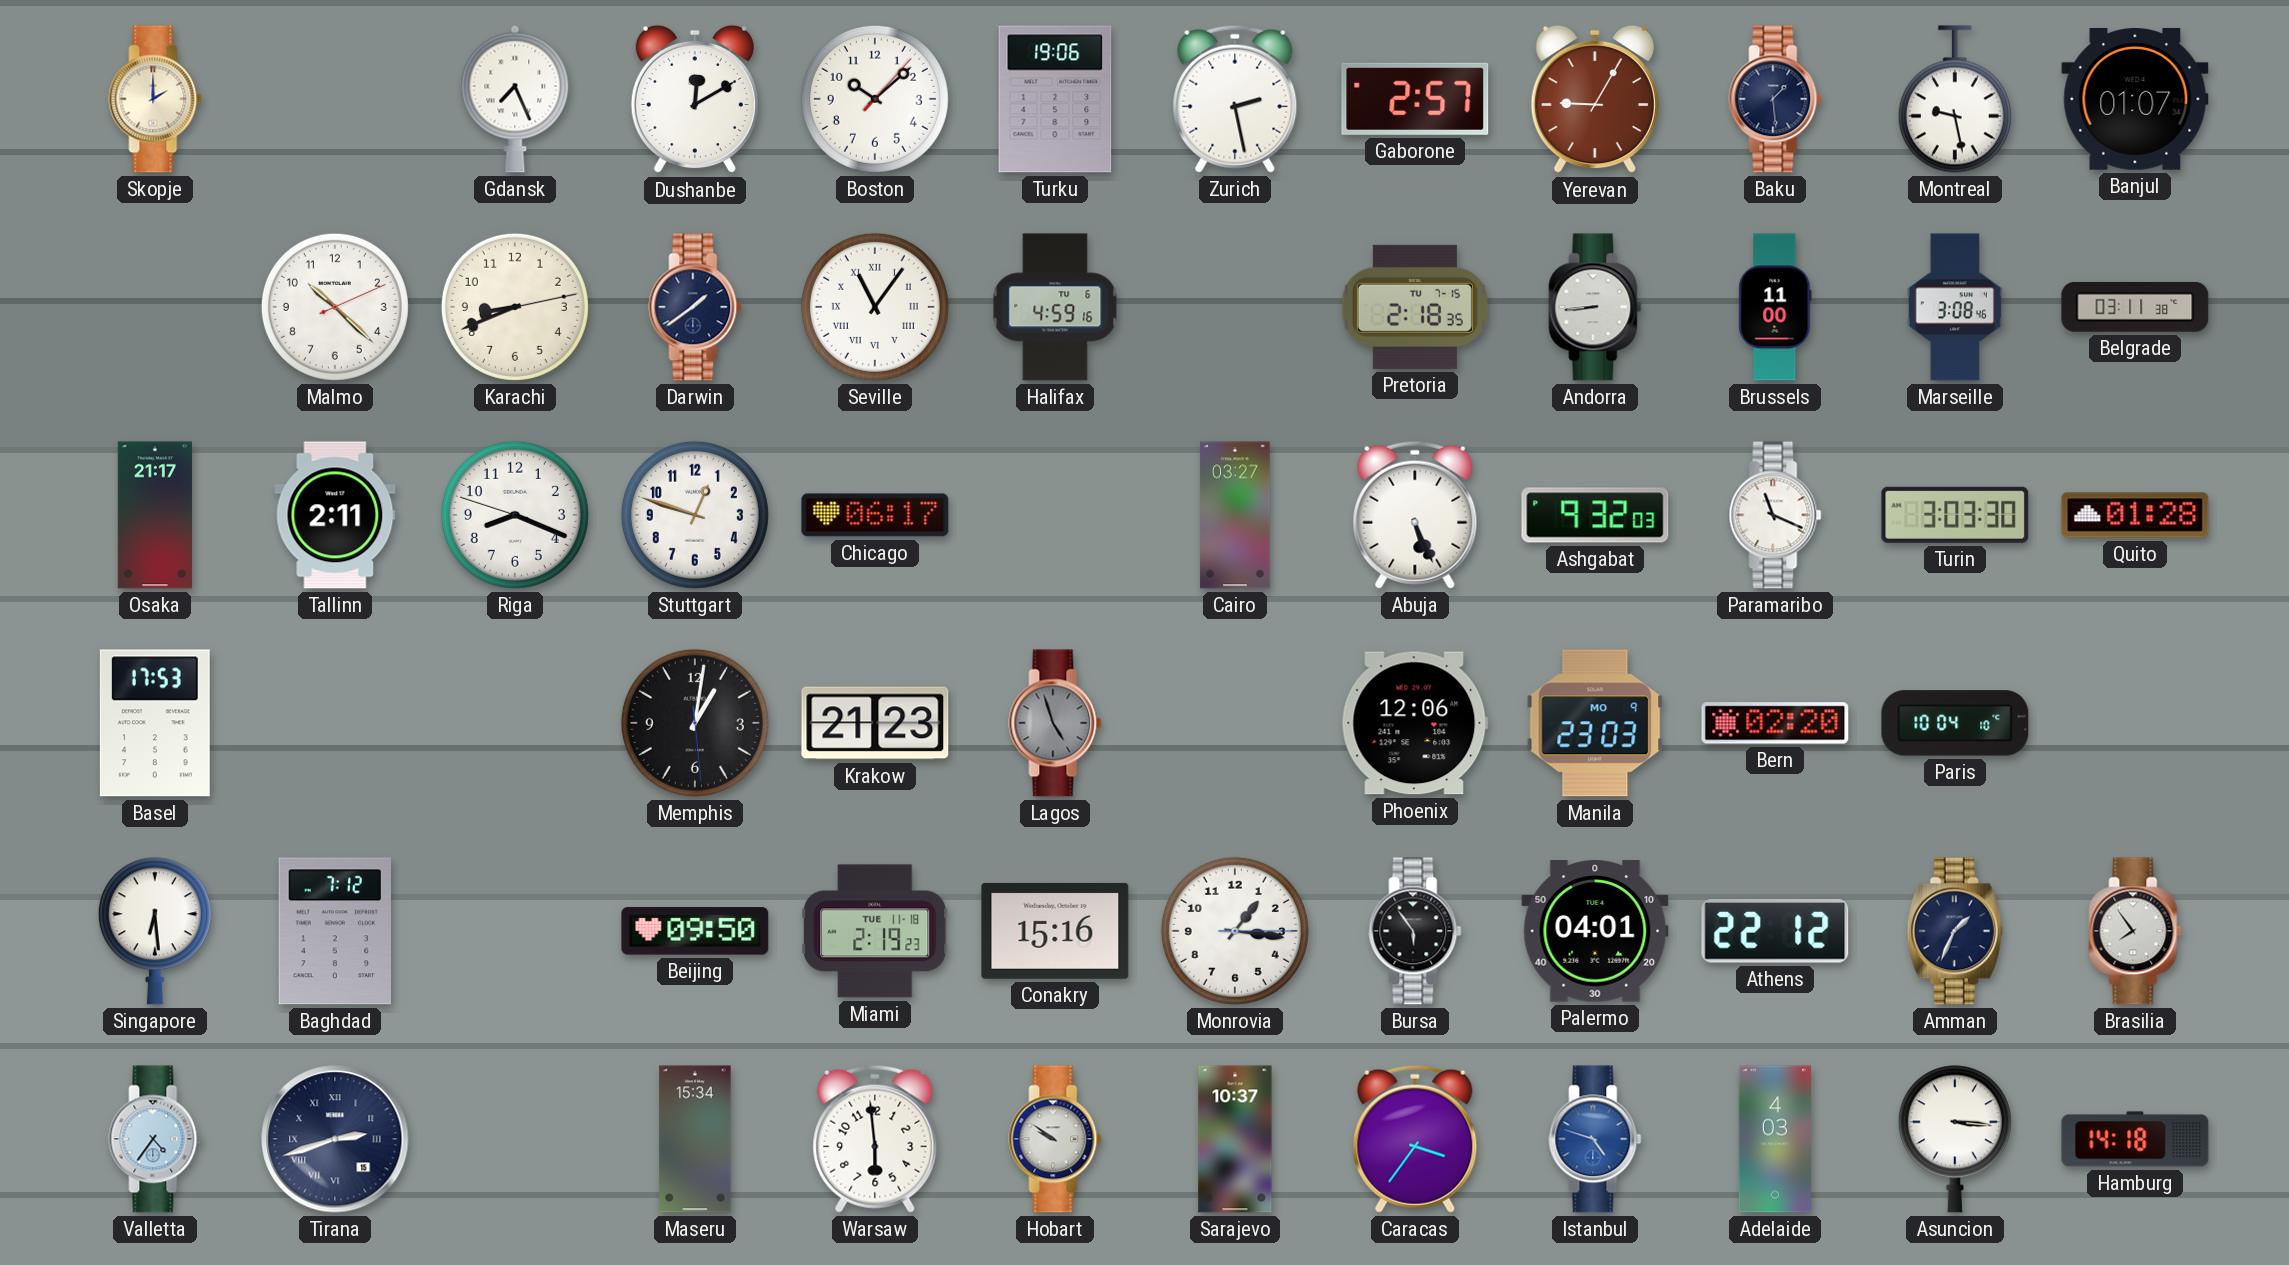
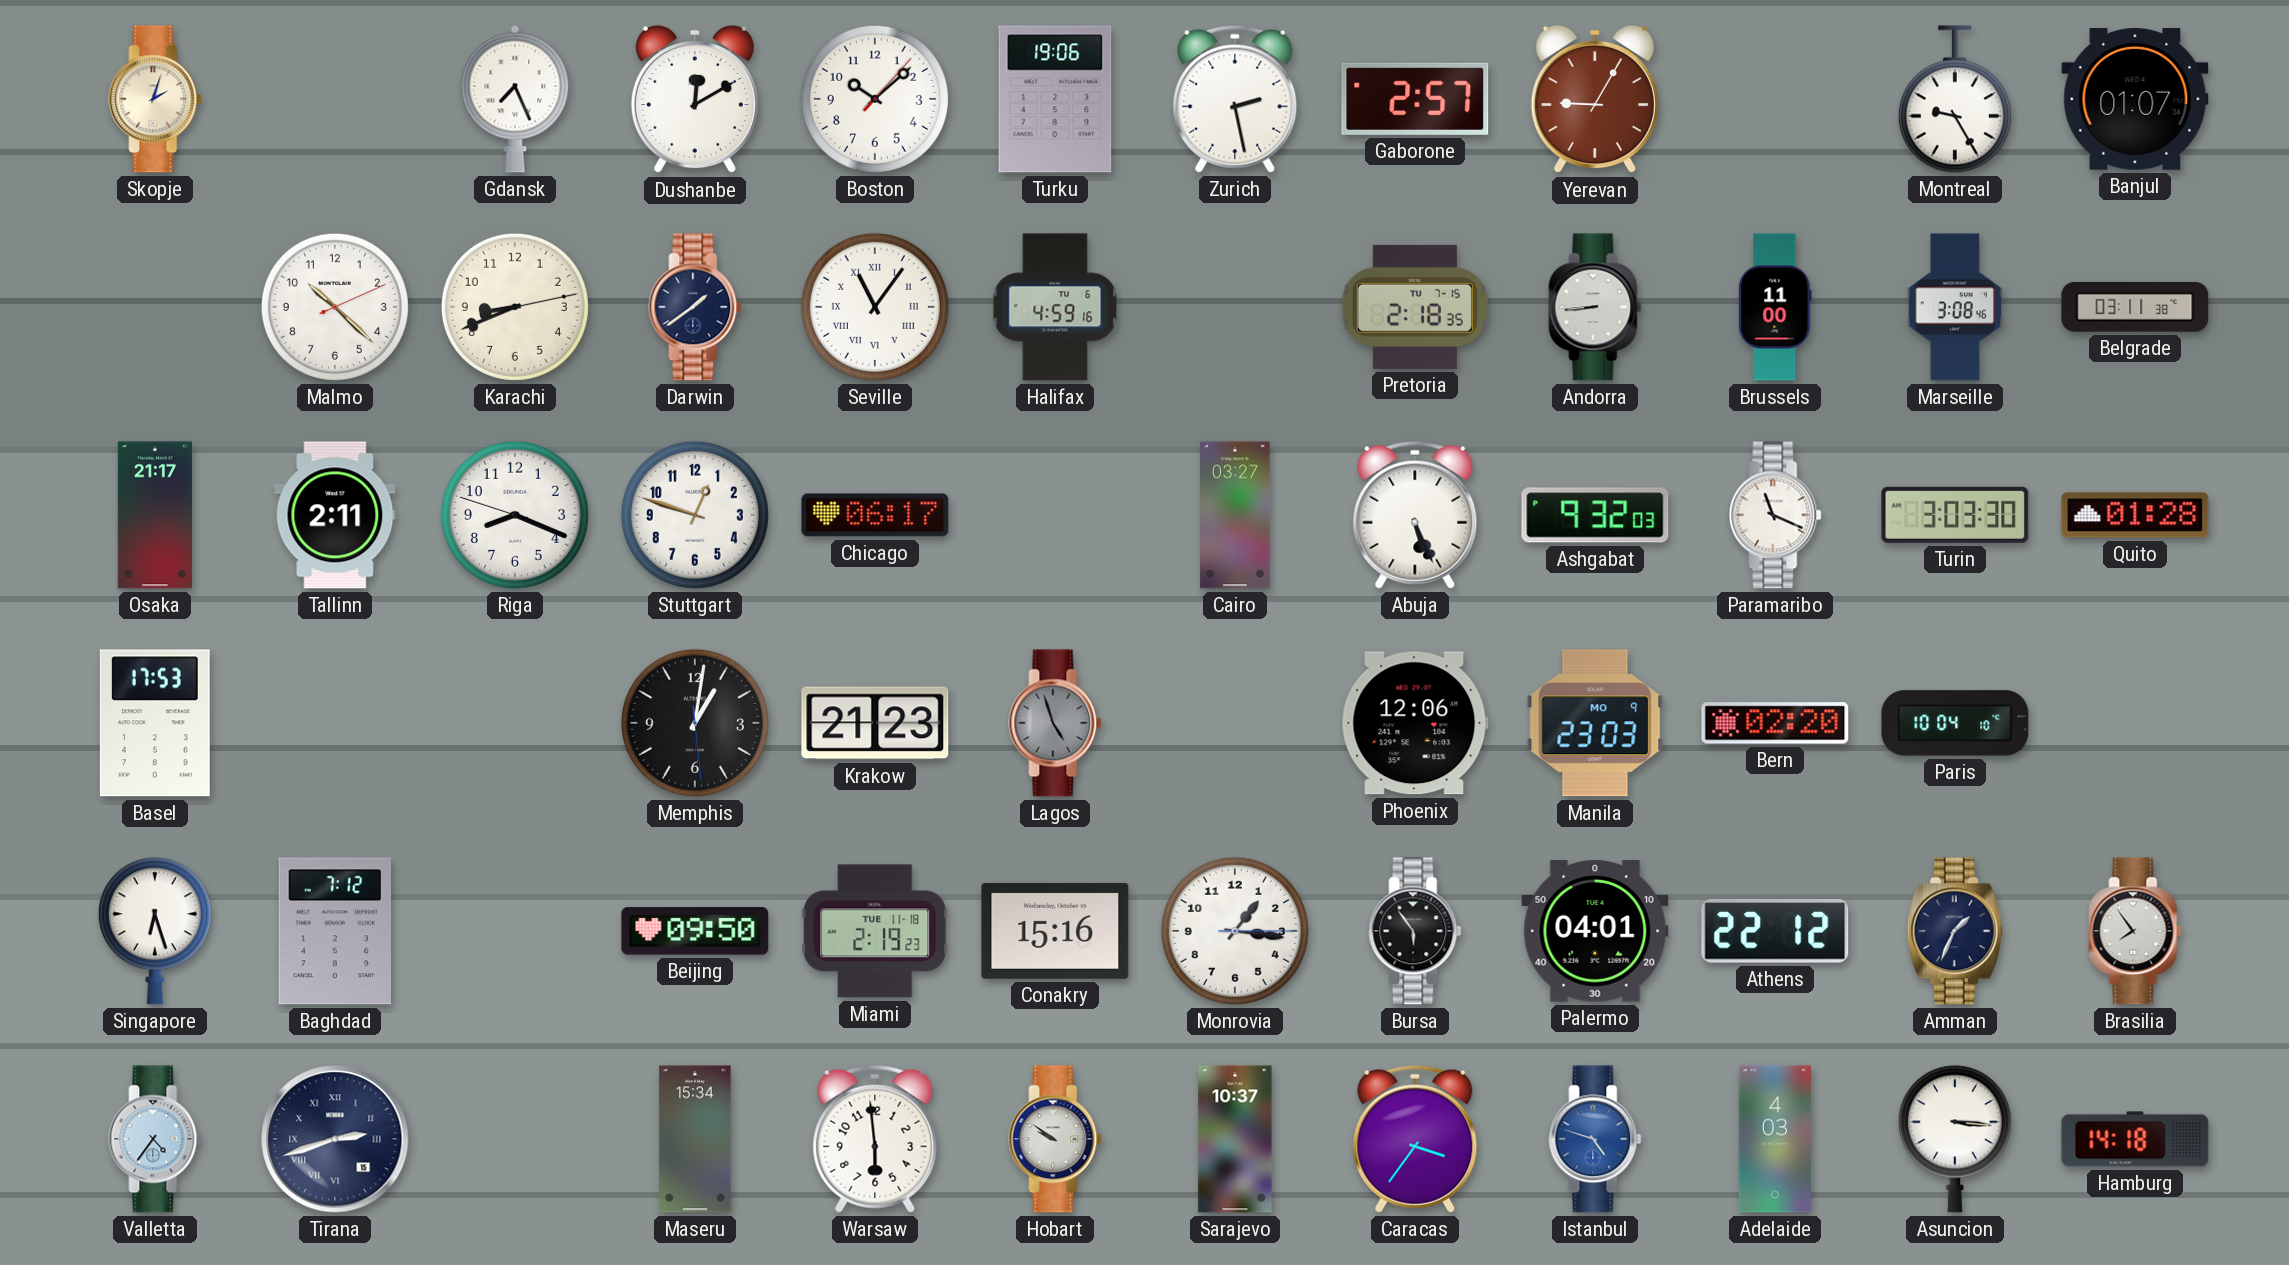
Skopje: 2:00 -> 2:03 (155, 99)
Baku: 1:29 -> none (1775, 99)
Montreal: 9:28 -> 9:25 (1955, 99)
Singapore: 6:29 -> 6:27 (155, 931)
